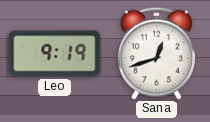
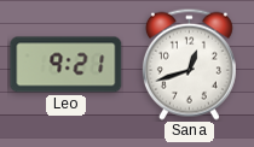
Leo: 9:19 -> 9:21 (67, 65)
